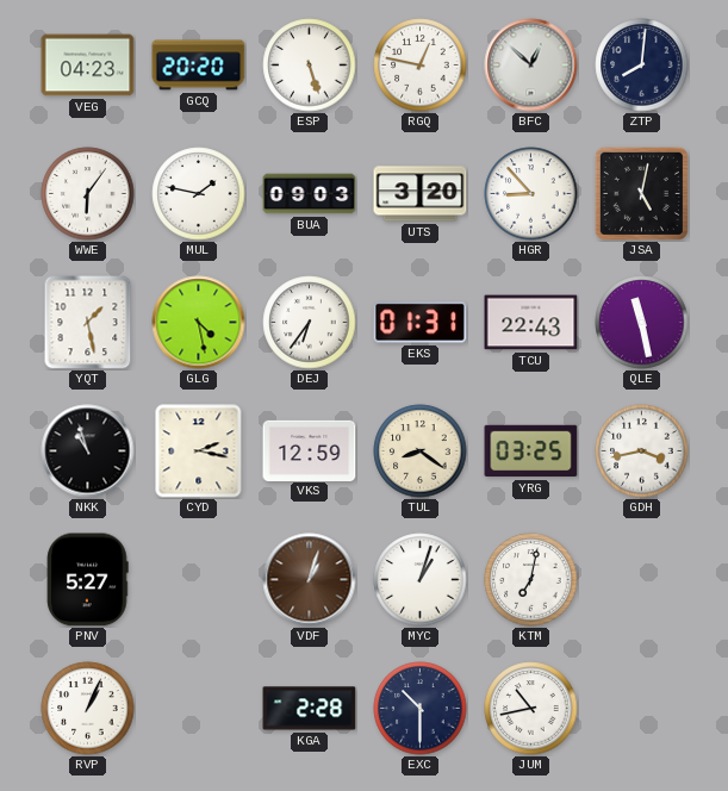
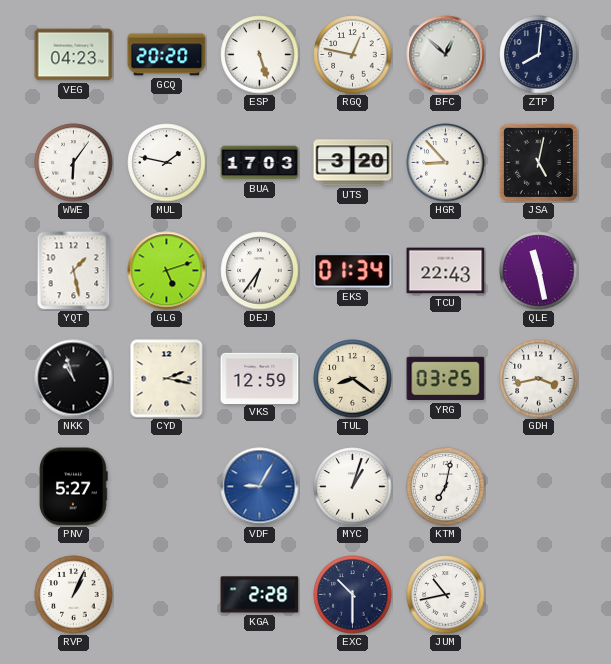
BUA: 09:03 -> 17:03 (260, 163)
GLG: 4:28 -> 5:12 (167, 271)
EKS: 01:31 -> 01:34 (353, 271)
VDF: 1:03 -> 9:05 (260, 487)
VDF dial: brown -> blue (260, 487)
